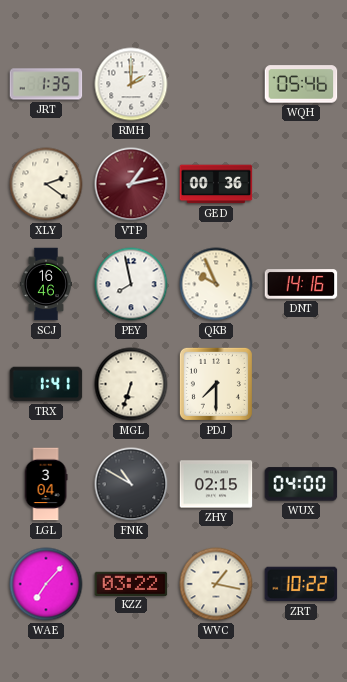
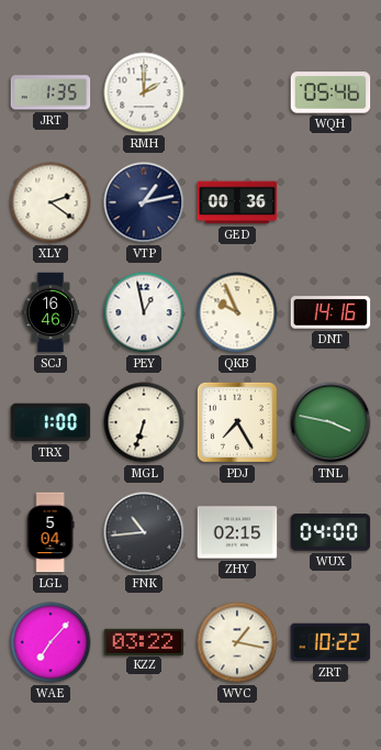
VTP dial: burgundy -> navy (144, 202)
PEY: 7:58 -> 12:58 (144, 312)
TRX: 1:41 -> 1:00 (51, 422)
PDJ: 7:30 -> 7:25 (237, 422)
TNL: none -> 3:47 (330, 422)
LGL: 3:04 -> 5:04 (51, 532)
FNK: 10:50 -> 10:44 (144, 532)
